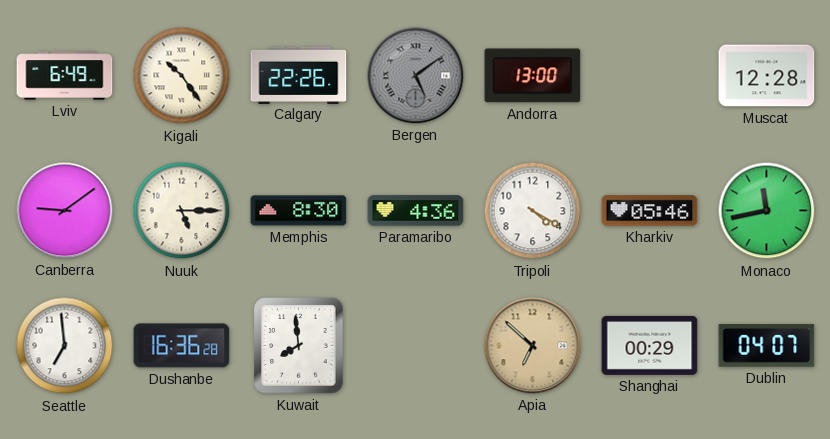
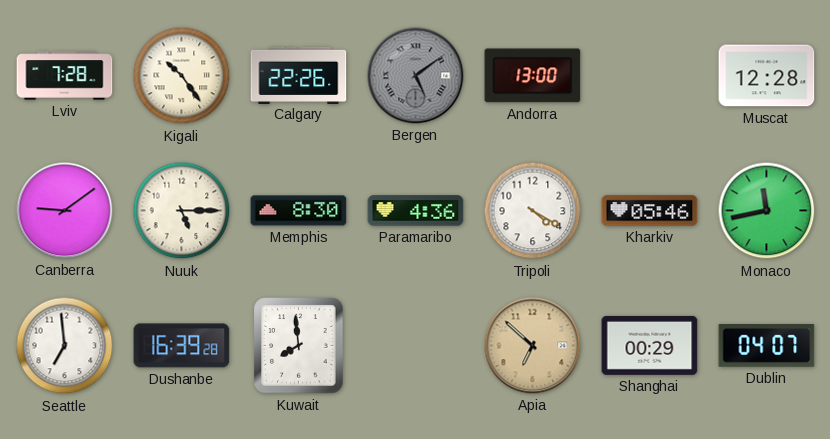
Lviv: 6:49 -> 7:28 (65, 76)
Dushanbe: 16:36 -> 16:39 (182, 346)
